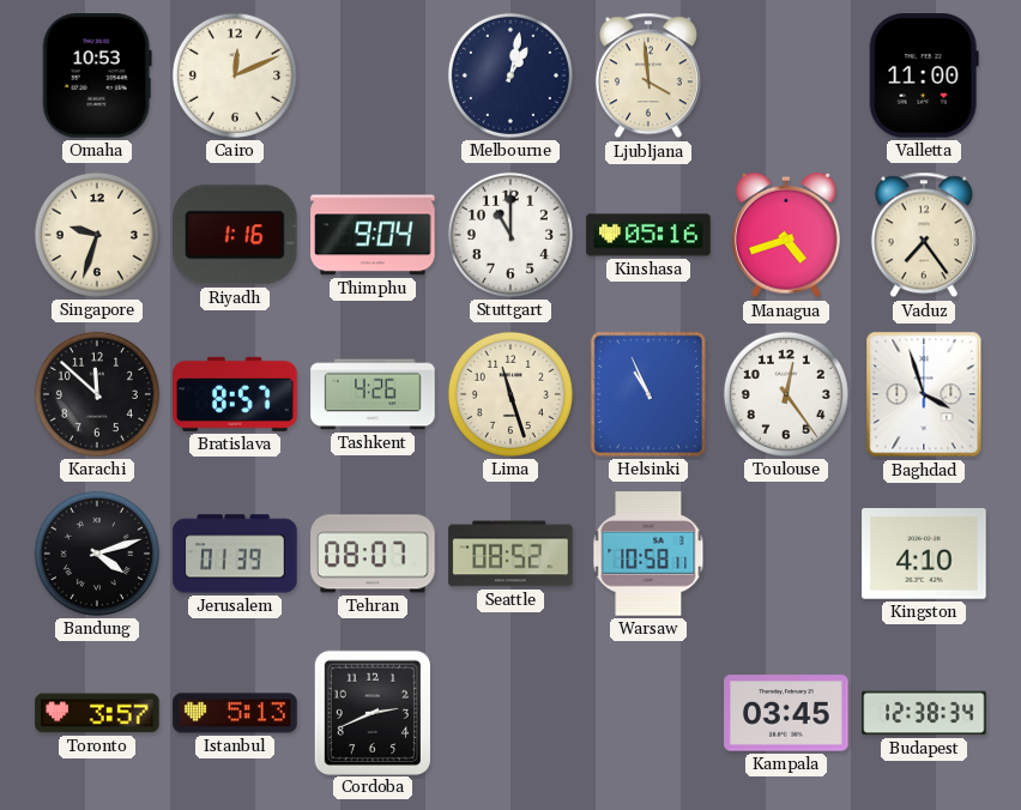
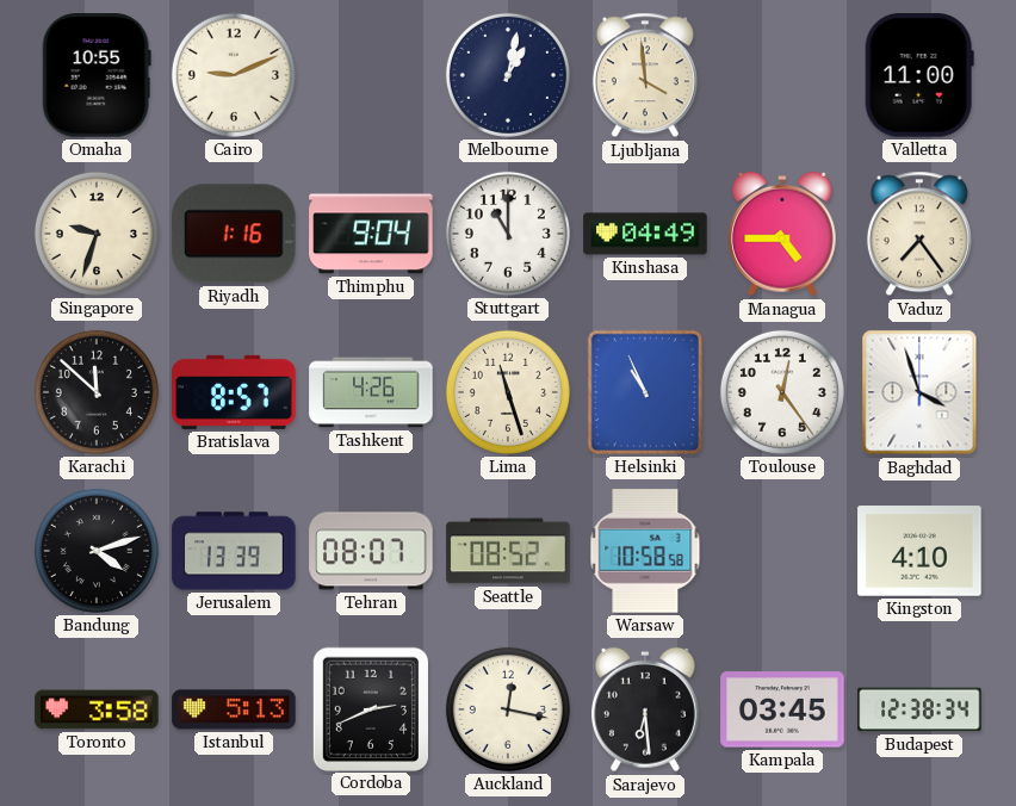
Omaha: 10:53 -> 10:55 (97, 75)
Cairo: 12:11 -> 9:11 (234, 75)
Kinshasa: 05:16 -> 04:49 (645, 234)
Managua: 4:42 -> 4:45 (782, 234)
Jerusalem: 01:39 -> 13:39 (234, 551)
Warsaw: 10:58:11 -> 10:58:58 (645, 551)
Toronto: 3:57 -> 3:58 (97, 709)
Auckland: none -> 12:17 (508, 709)
Sarajevo: none -> 6:29 (645, 709)
